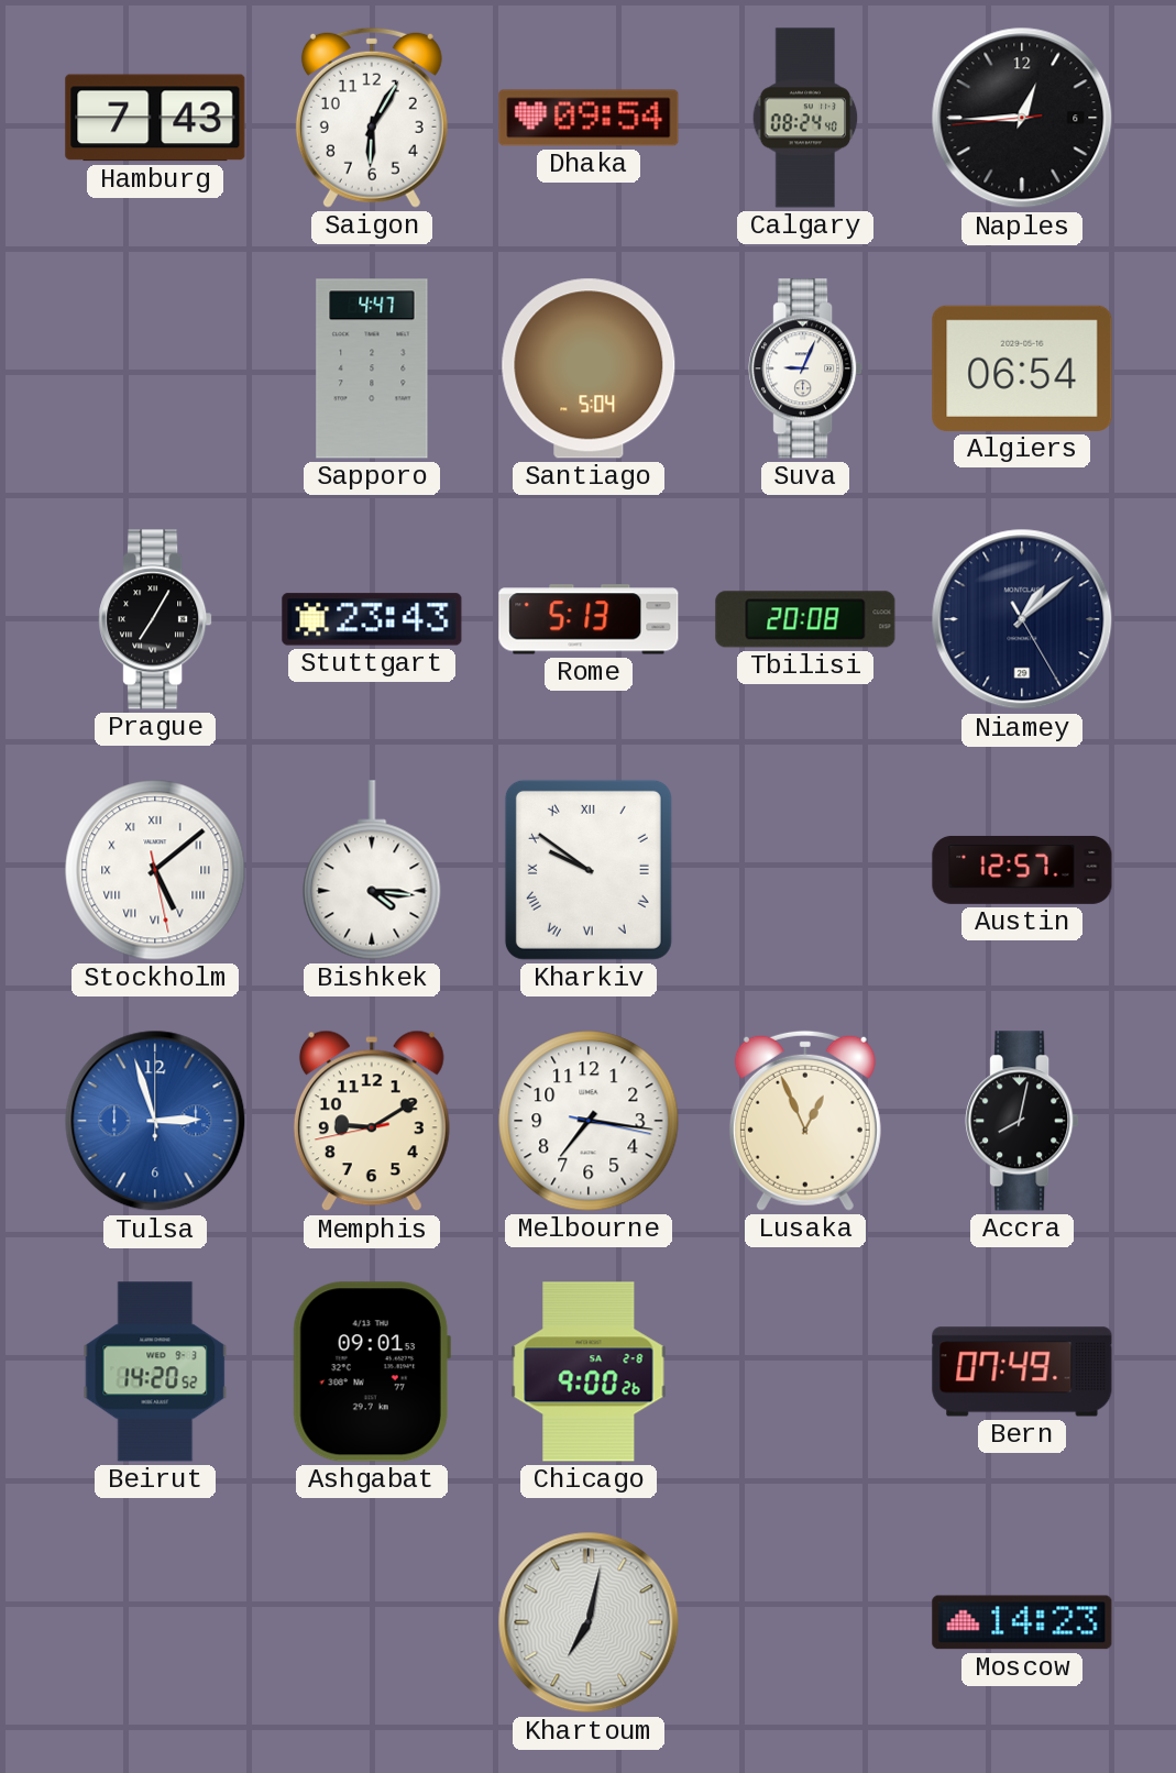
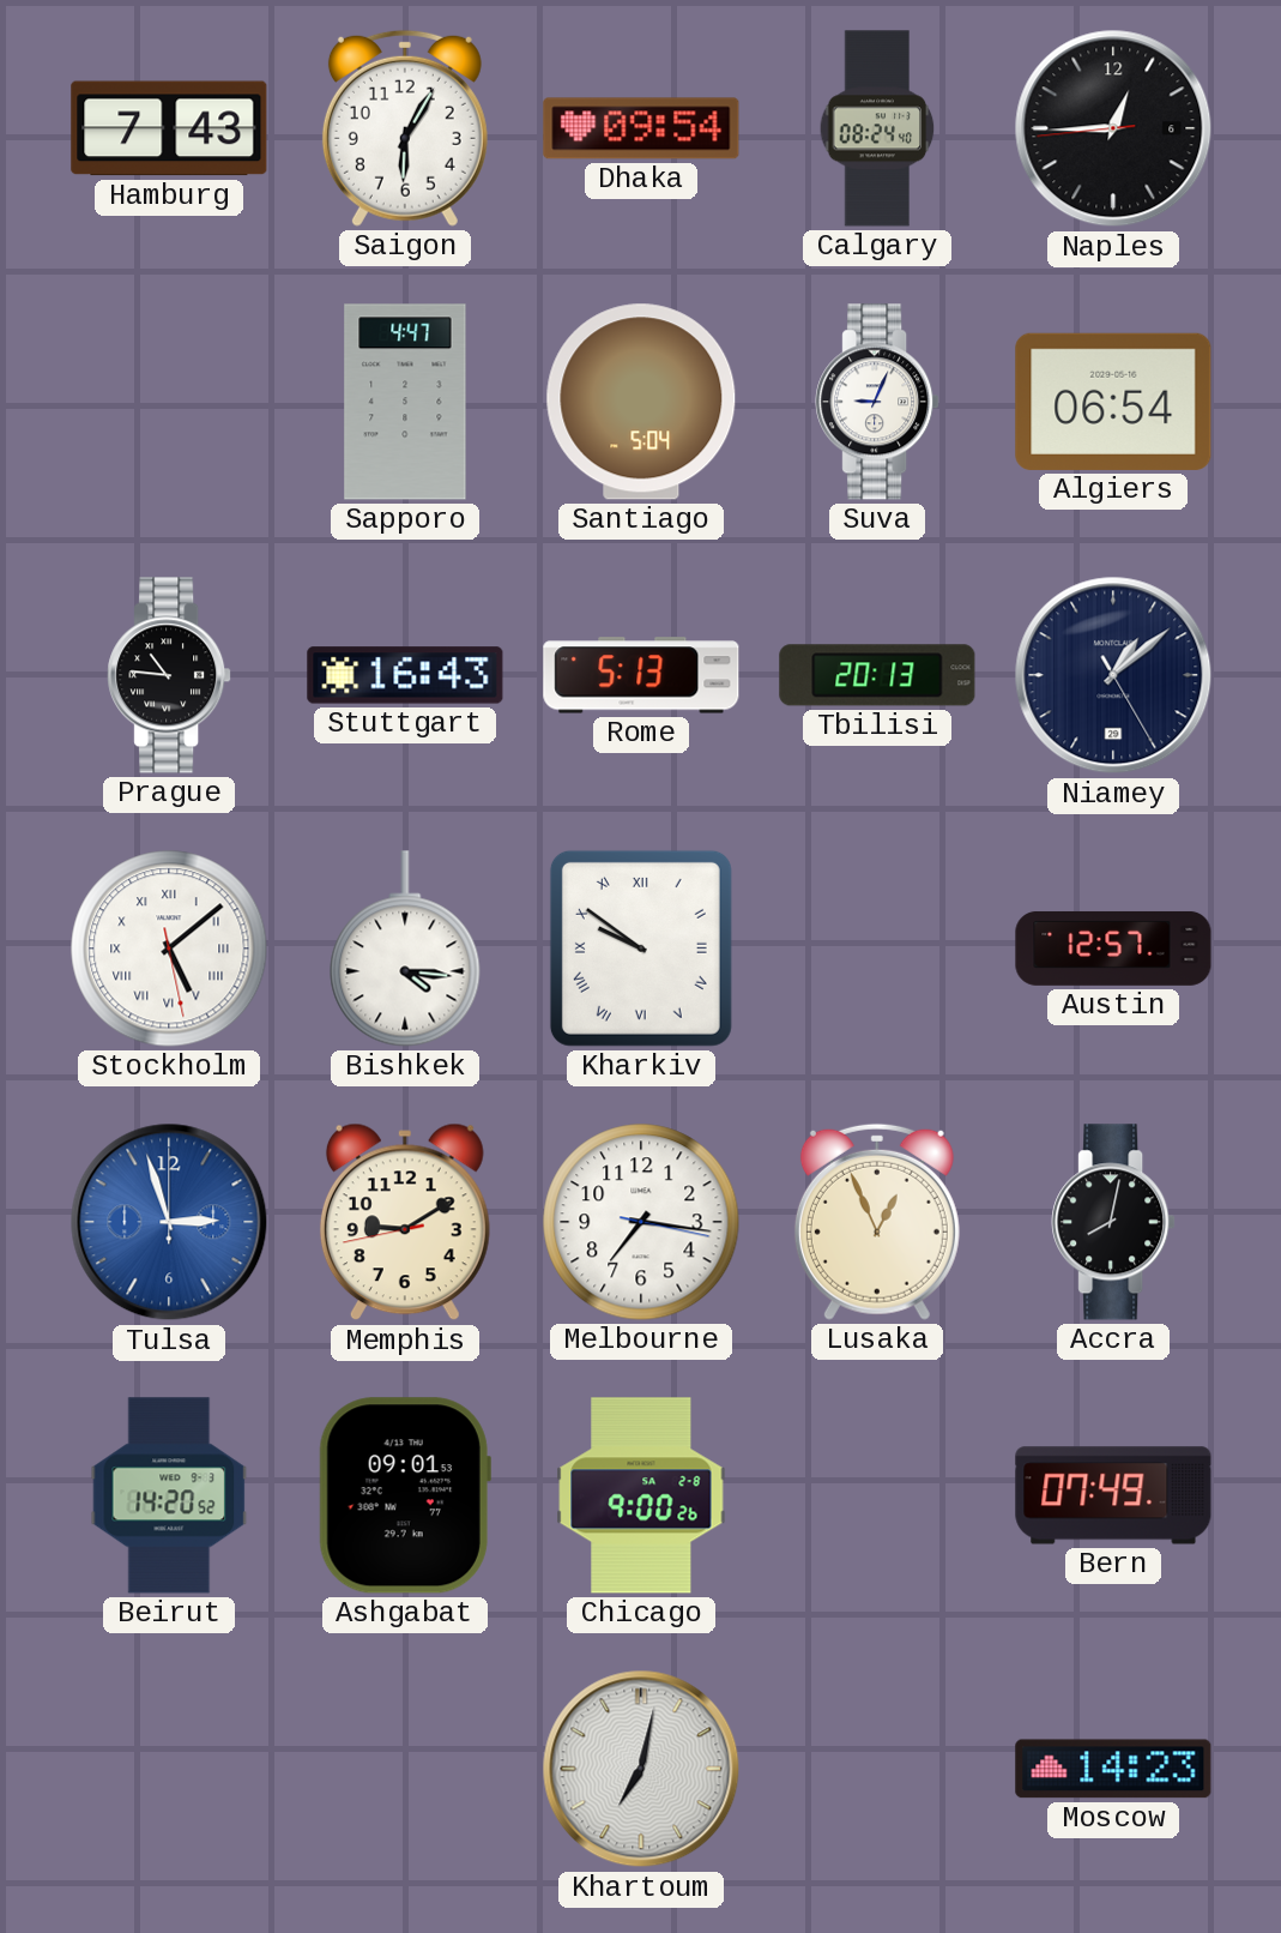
Prague: 7:05 -> 10:46 (169, 675)
Stuttgart: 23:43 -> 16:43 (405, 675)
Tbilisi: 20:08 -> 20:13 (877, 675)
